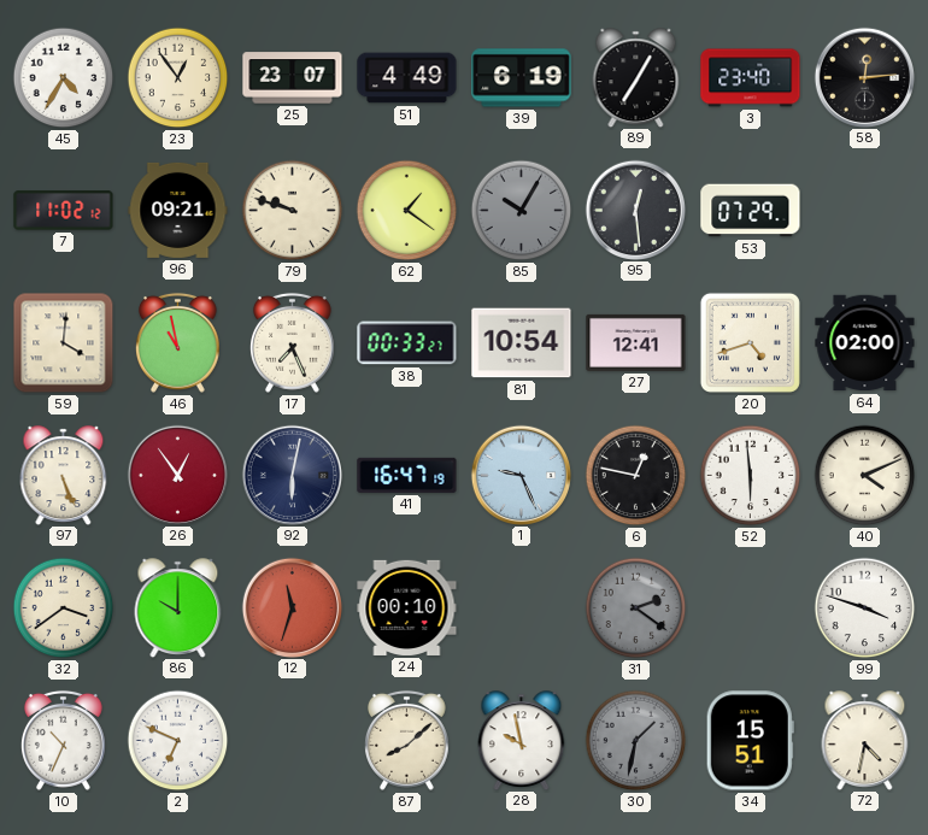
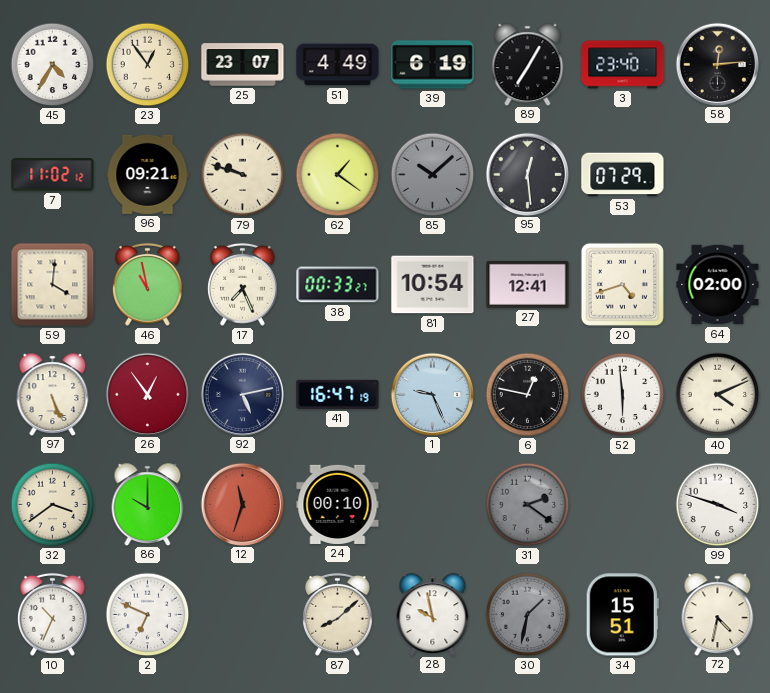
85: 10:05 -> 10:08 (433, 175)
92: 6:02 -> 5:13 (242, 394)
